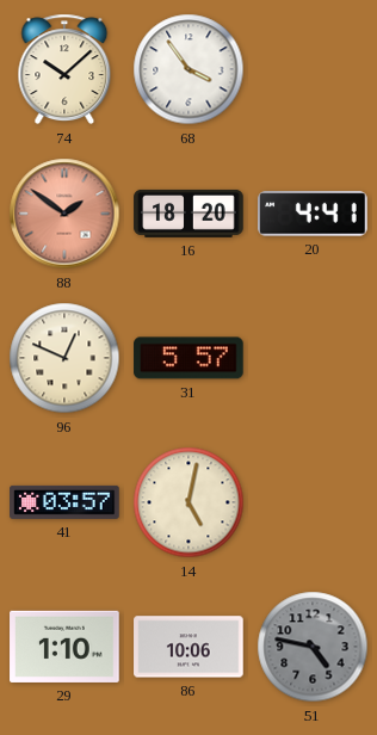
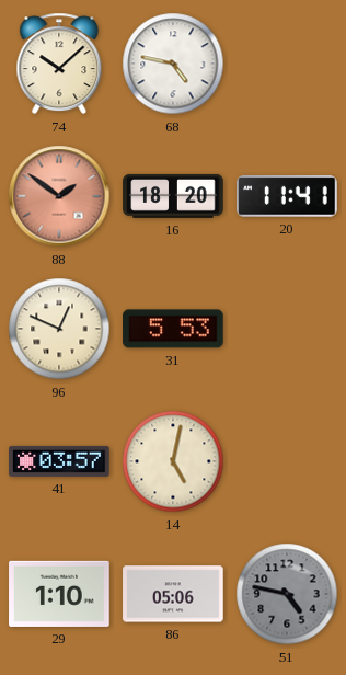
68: 3:54 -> 4:47 (173, 64)
20: 4:41 -> 11:41 (287, 196)
31: 5:57 -> 5:53 (173, 329)
86: 10:06 -> 05:06 (173, 594)
